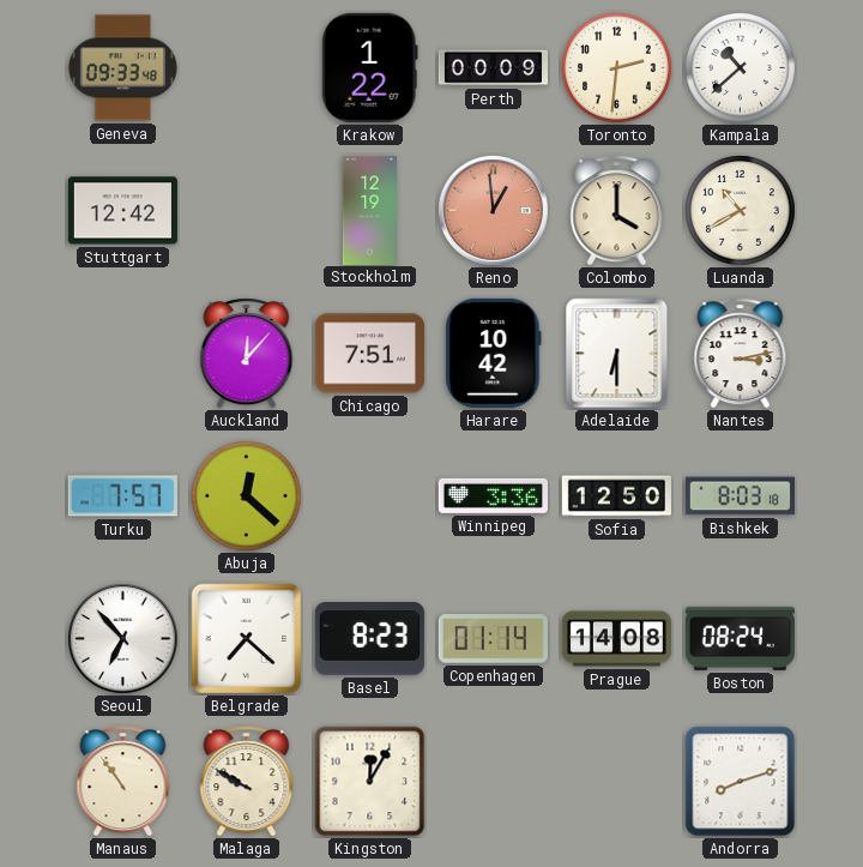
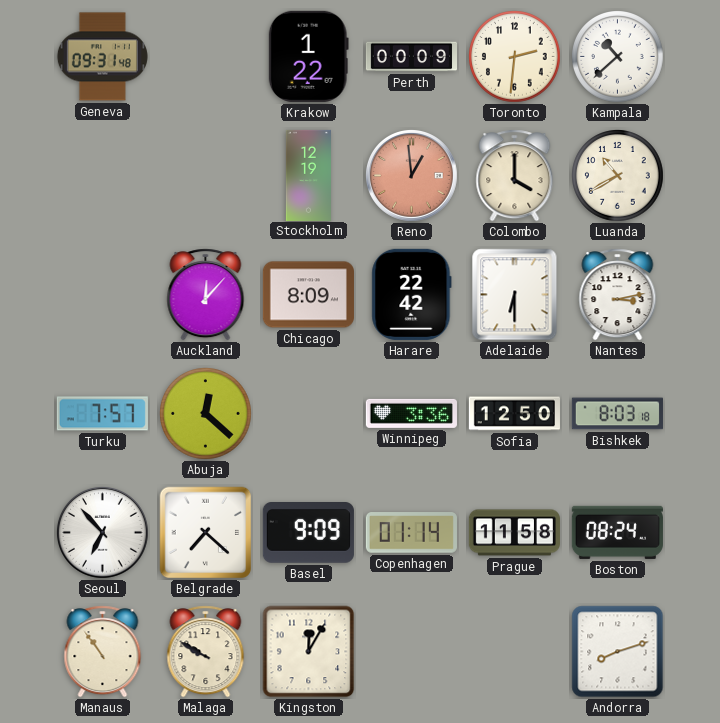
Geneva: 09:33 -> 09:31 (102, 57)
Stuttgart: 12:42 -> none (122, 211)
Chicago: 7:51 -> 8:09 (308, 295)
Harare: 10:42 -> 22:42 (412, 294)
Basel: 8:23 -> 9:09 (308, 533)
Prague: 14:08 -> 11:58 (514, 533)
